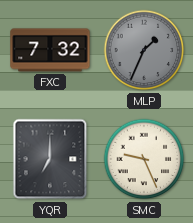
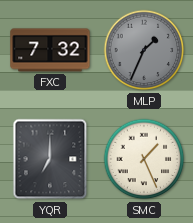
SMC: 9:26 -> 1:26 (144, 159)
